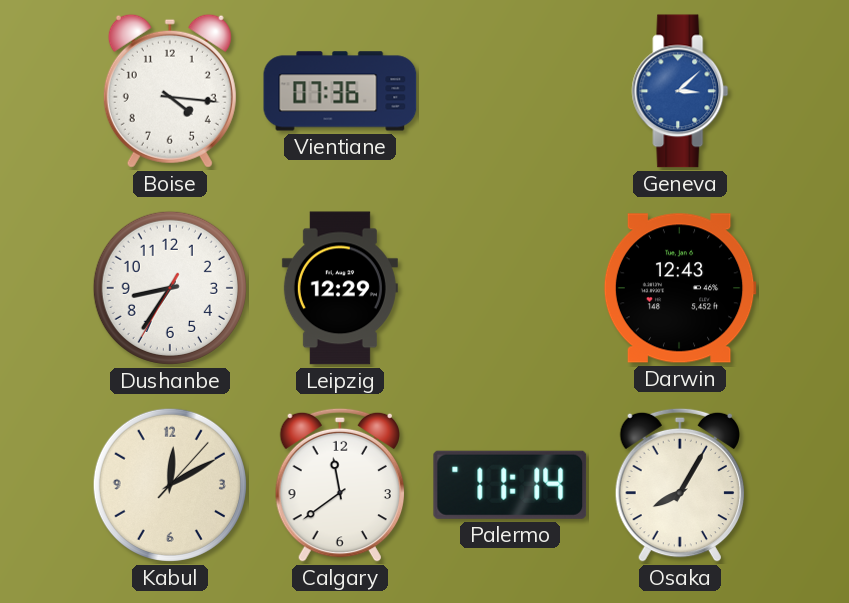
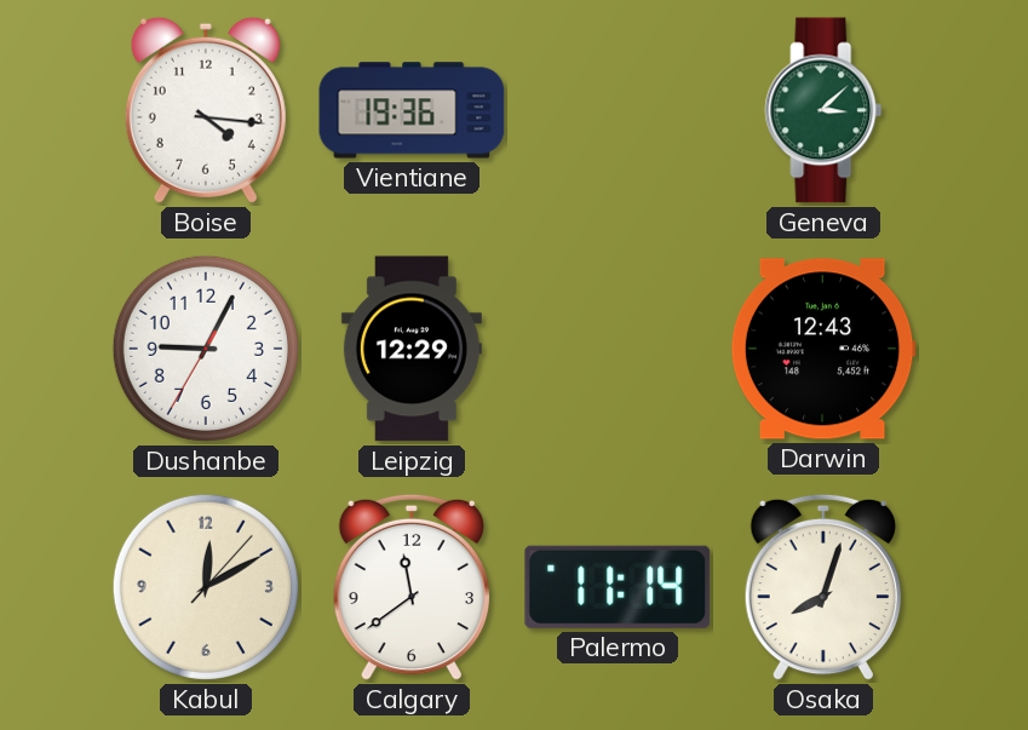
Vientiane: 07:36 -> 19:36 (412, 110)
Geneva dial: blue -> green (823, 110)
Dushanbe: 8:35 -> 9:04 (206, 349)
Osaka: 8:05 -> 8:03 (823, 587)
